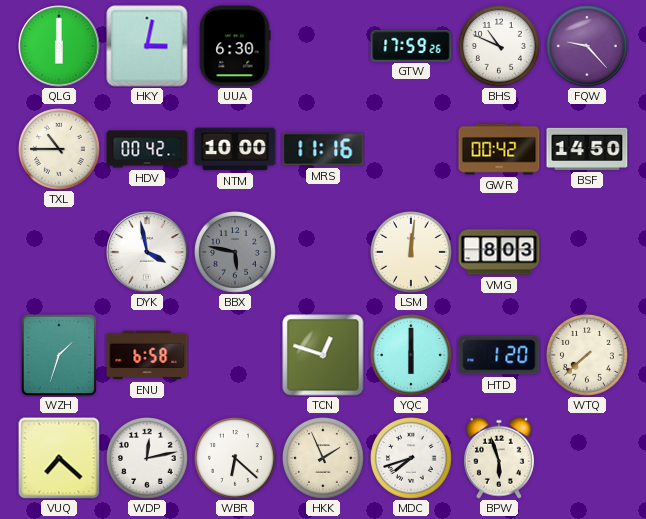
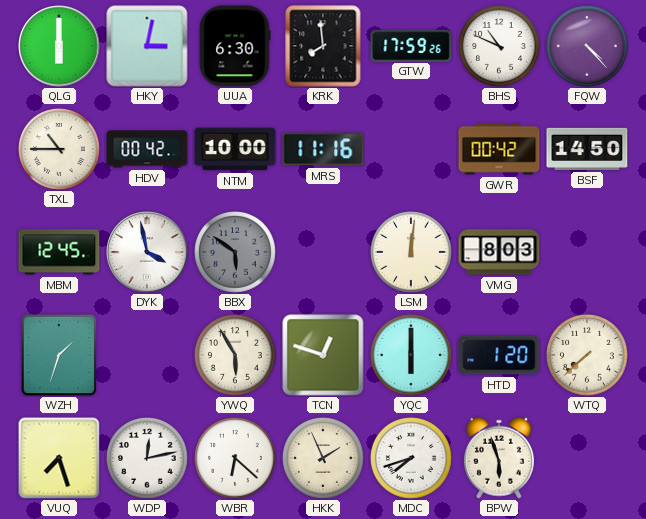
KRK: none -> 7:59 (323, 46)
FQW: 9:23 -> 4:23 (588, 47)
MBM: none -> 12:45 (59, 252)
BBX: 5:47 -> 5:51 (236, 253)
ENU: 6:58 -> none (147, 355)
YWQ: none -> 5:55 (236, 356)
VUQ: 7:22 -> 7:27 (59, 458)
